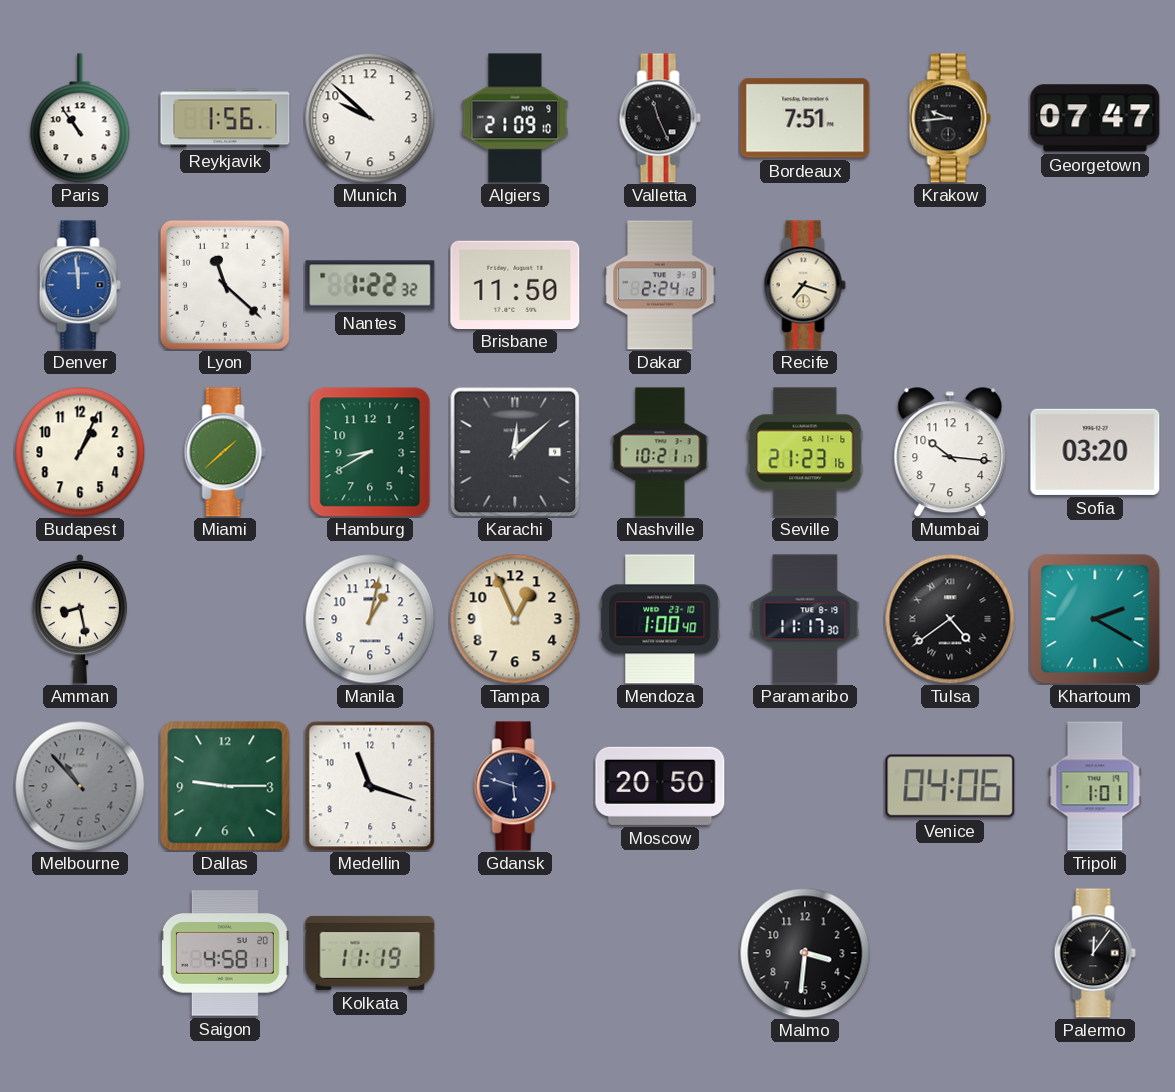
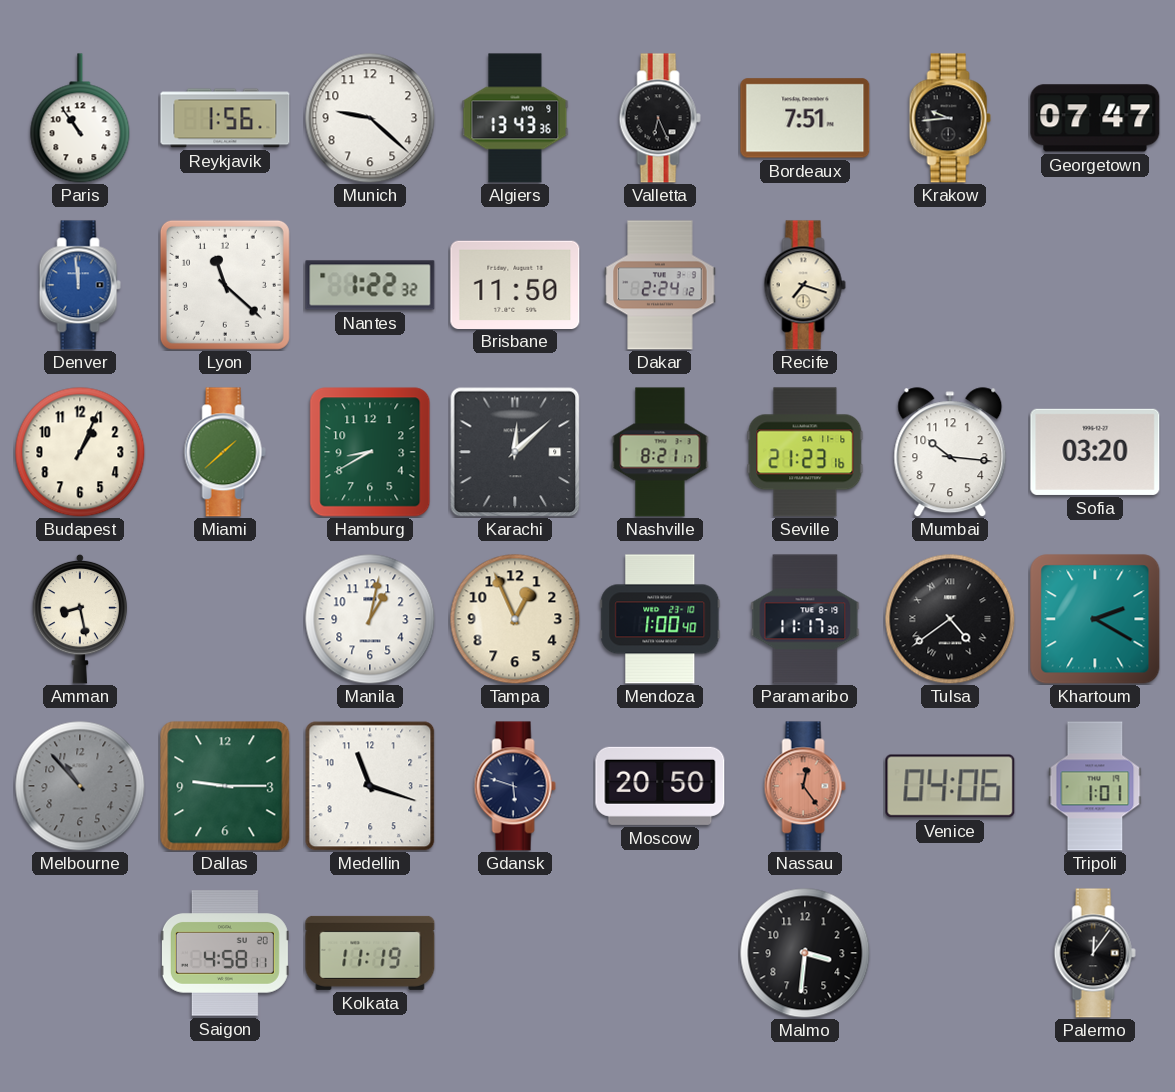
Munich: 9:52 -> 9:22 (370, 118)
Algiers: 21:09 -> 13:43 (515, 118)
Valletta: 11:26 -> 6:26 (660, 118)
Nashville: 10:21 -> 8:21 (660, 452)
Nassau: none -> 12:24 (805, 786)
